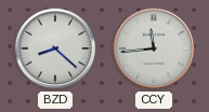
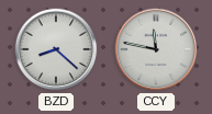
CCY: 11:44 -> 11:47 (156, 49)
